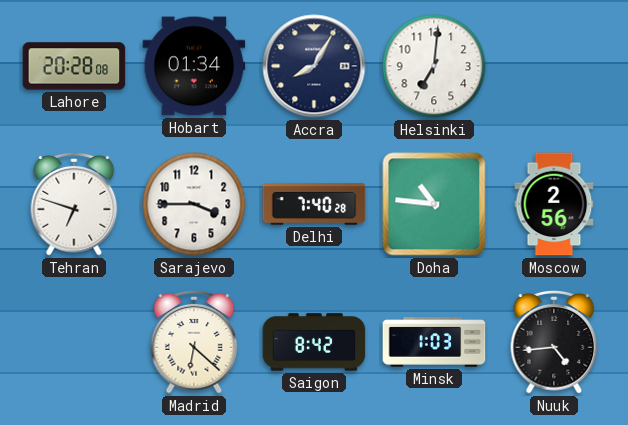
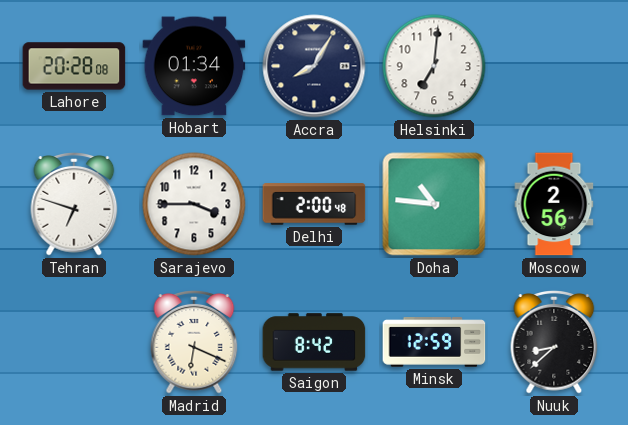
Delhi: 7:40 -> 2:00 (314, 204)
Madrid: 6:22 -> 6:19 (194, 343)
Minsk: 1:03 -> 12:59 (434, 342)
Nuuk: 4:44 -> 8:38 (554, 343)
